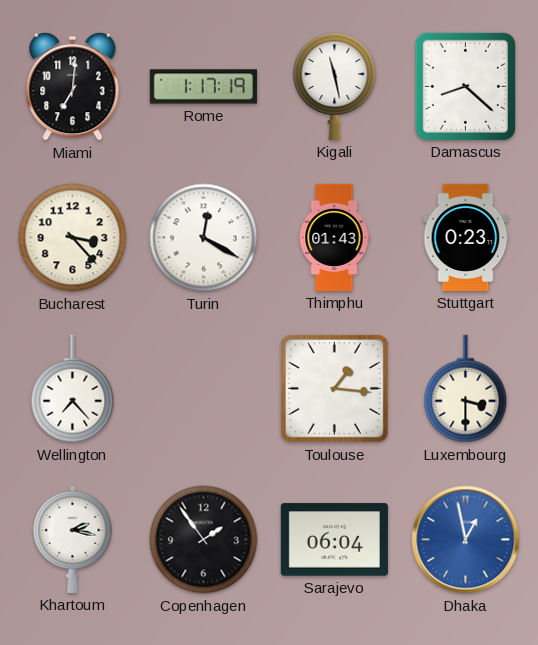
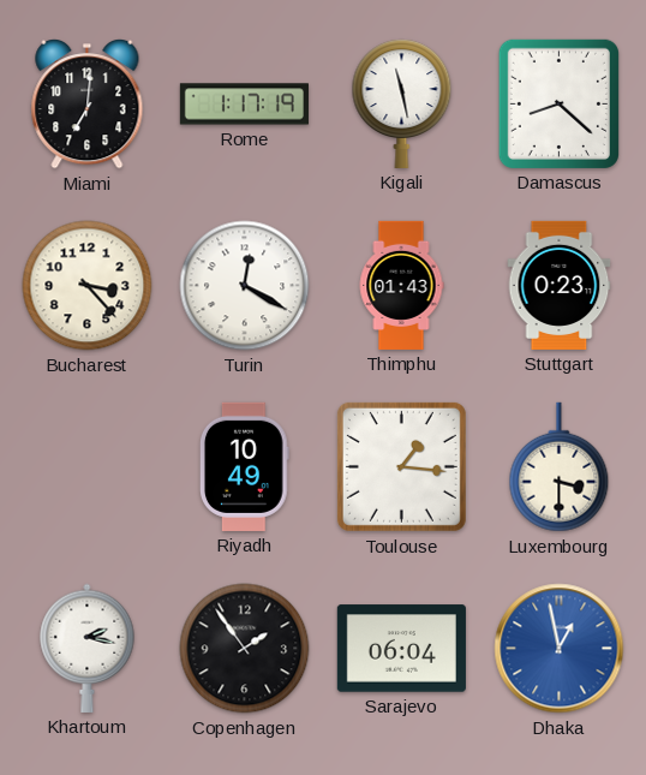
Wellington: 7:23 -> none (73, 389)
Riyadh: none -> 10:49 (244, 466)
